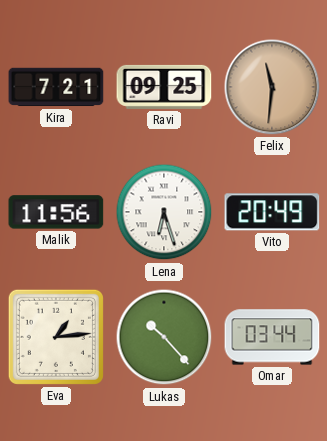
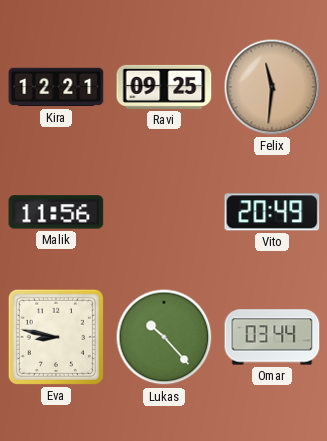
Kira: 7:21 -> 12:21 (56, 87)
Lena: 6:27 -> none (164, 212)
Eva: 1:14 -> 8:47 (56, 337)
